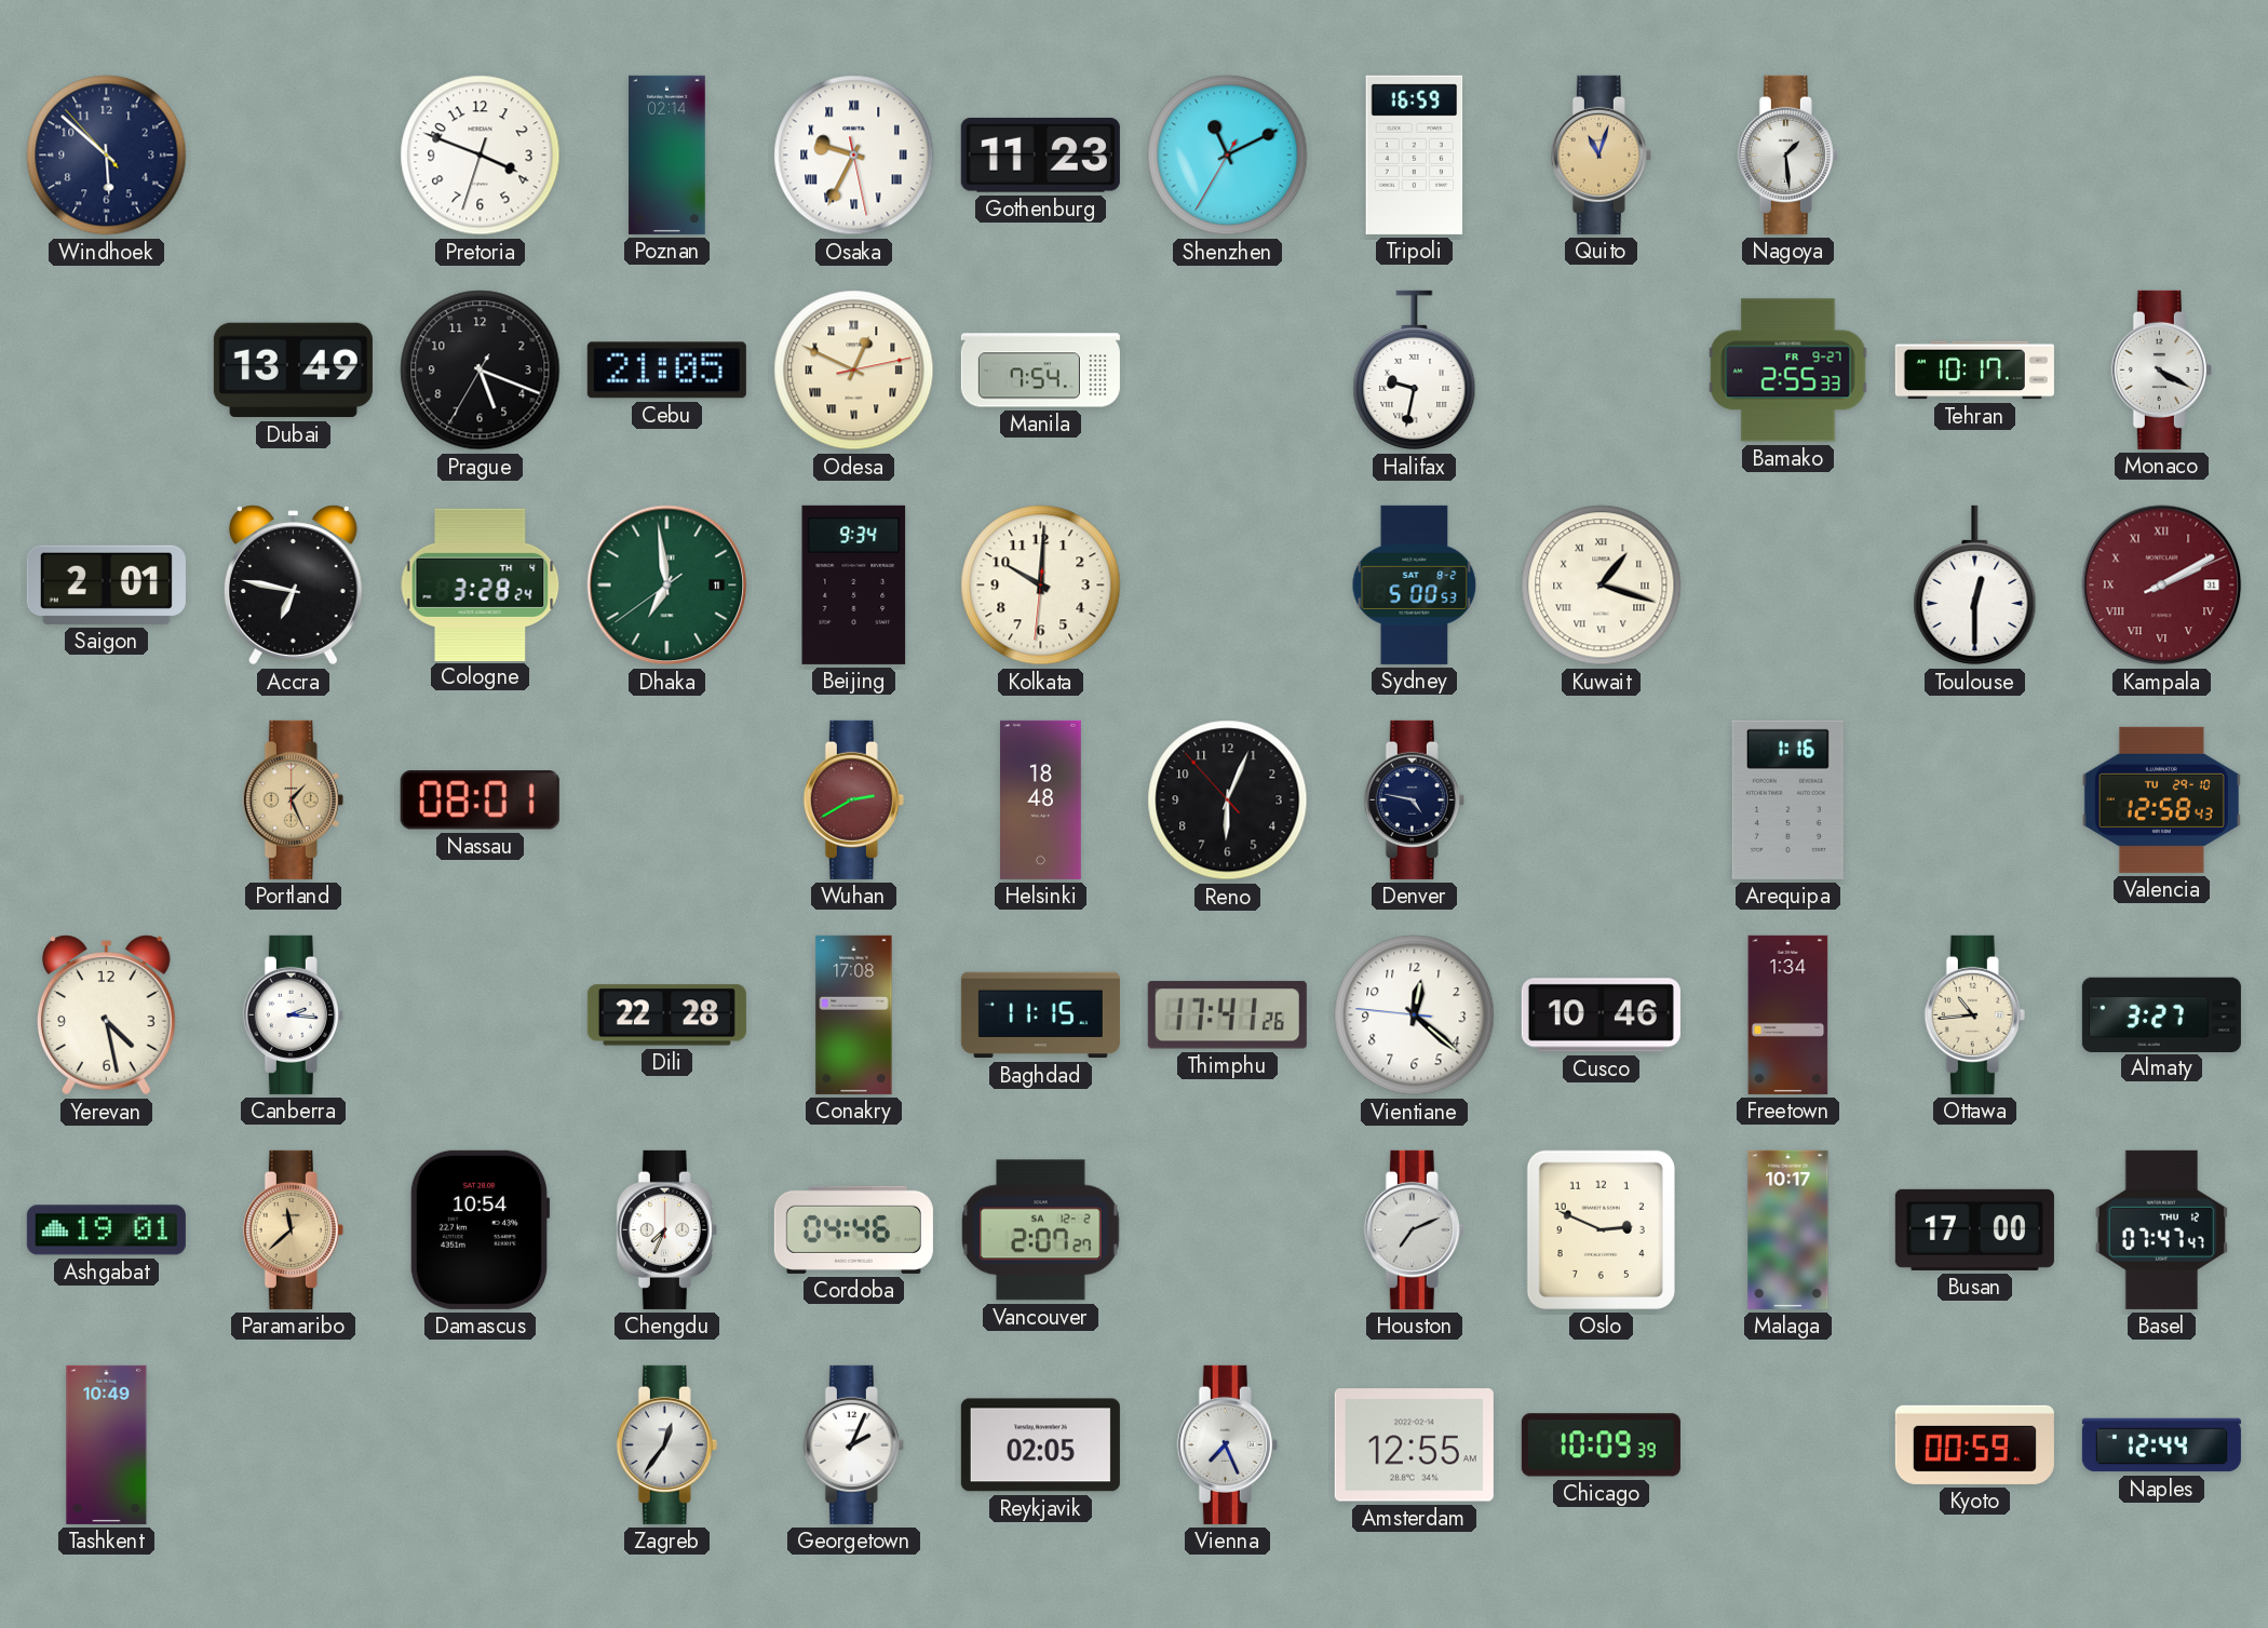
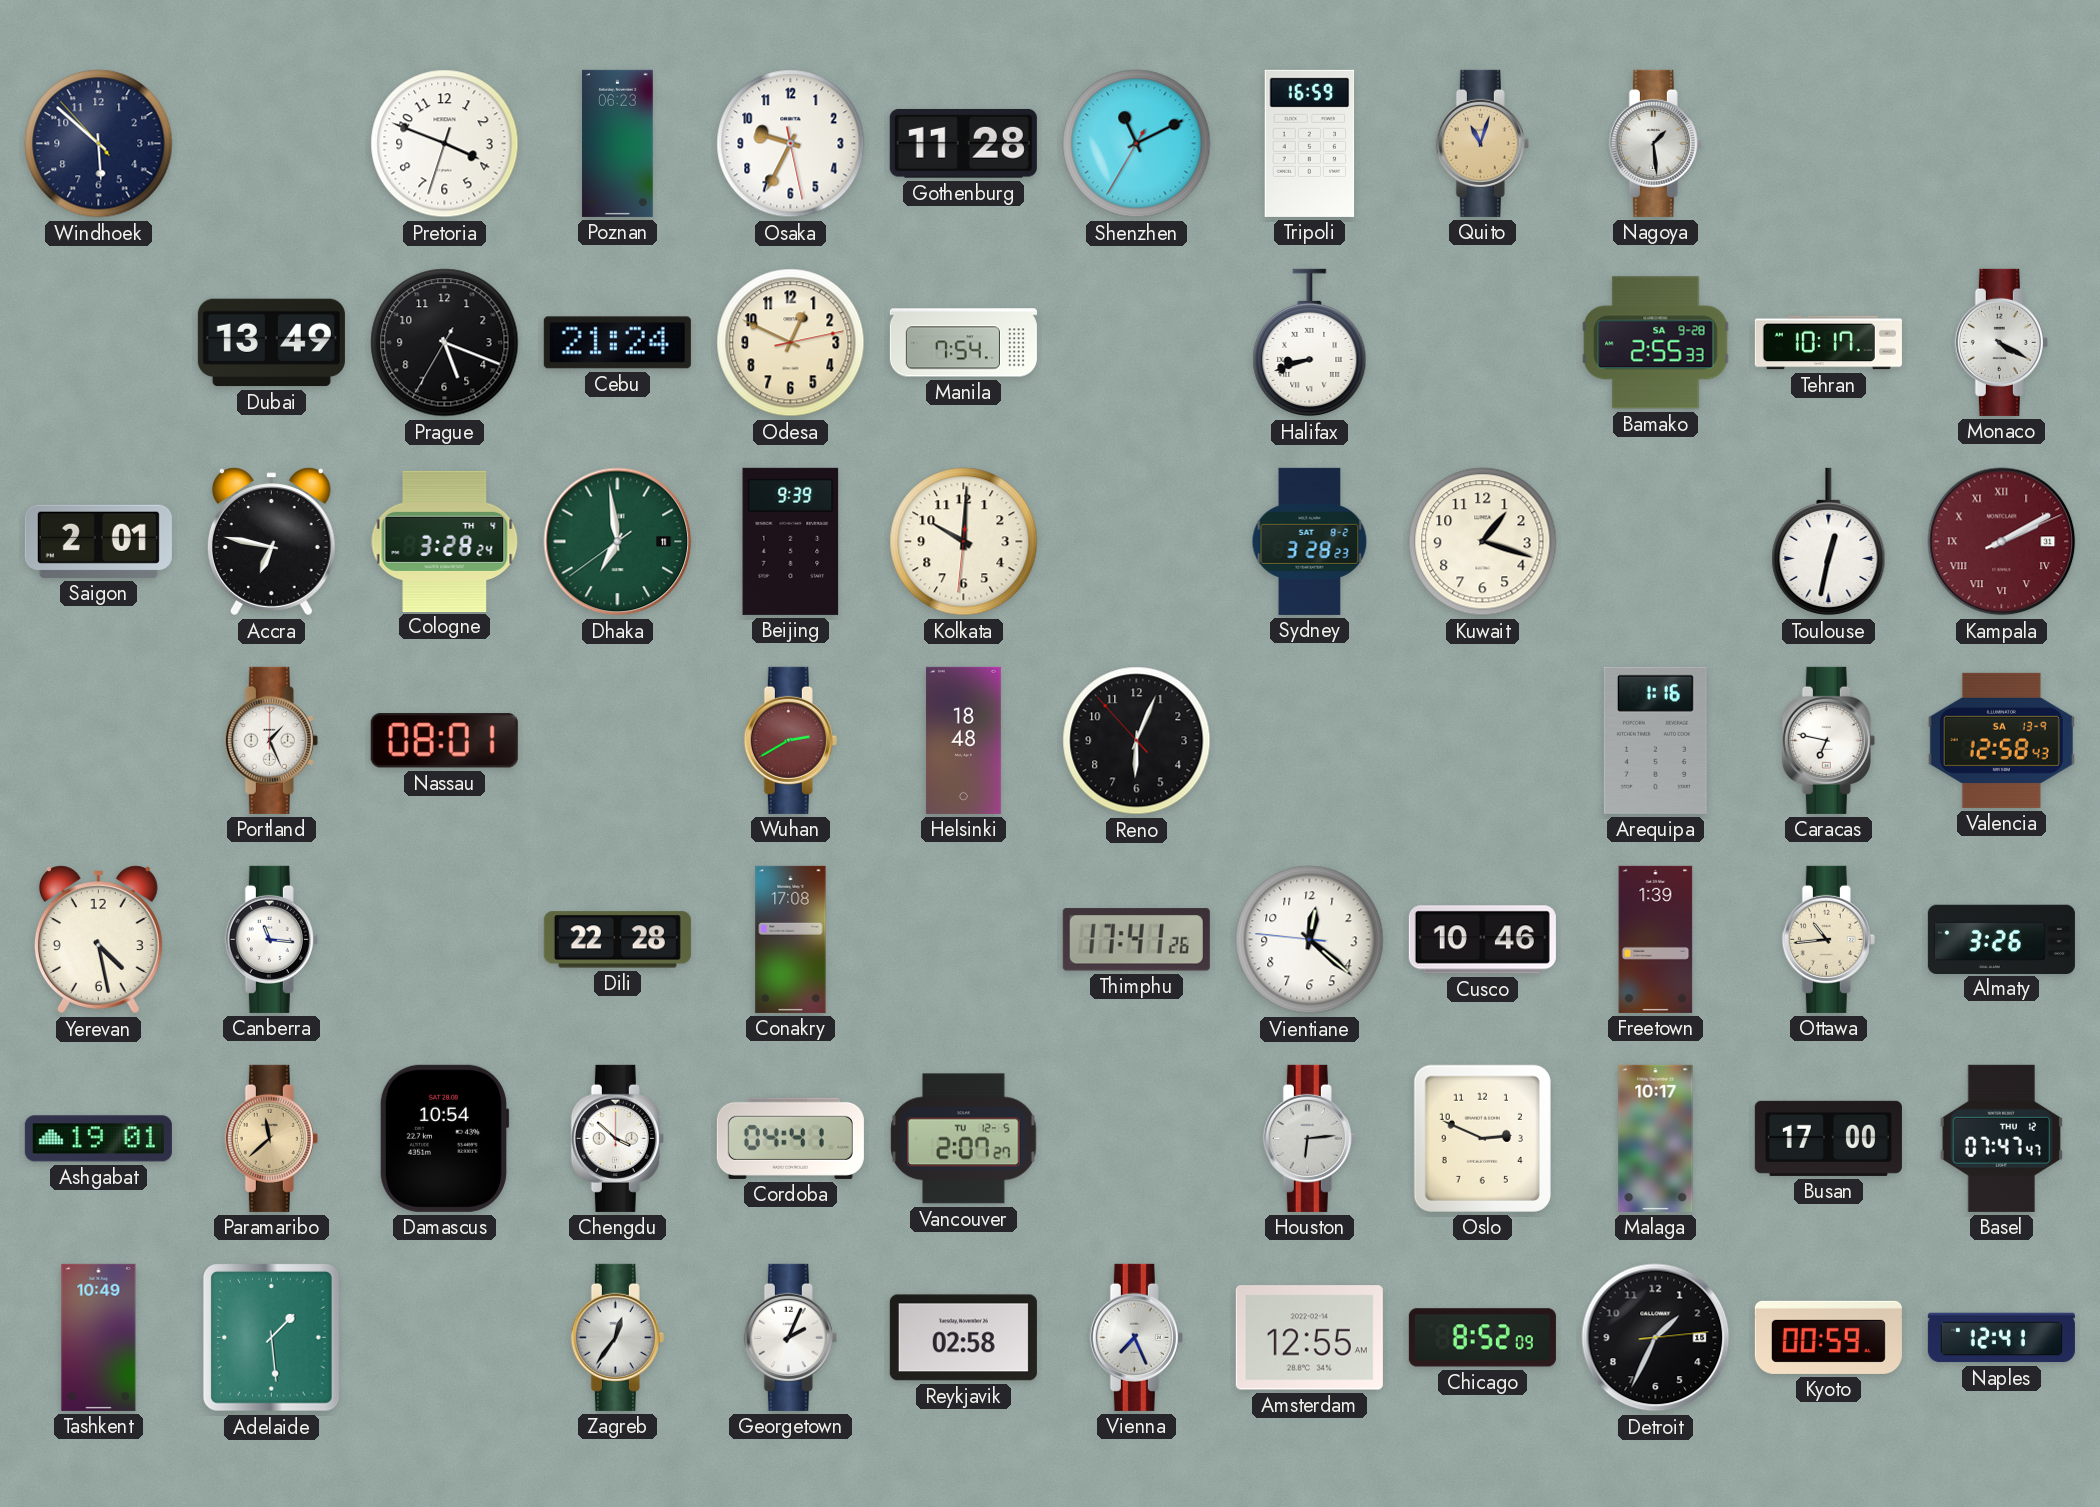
Poznan: 02:14 -> 06:23 (618, 143)
Osaka numerals: Roman -> Arabic (791, 144)
Gothenburg: 11:23 -> 11:28 (963, 143)
Cebu: 21:05 -> 21:24 (617, 343)
Odesa numerals: Roman -> Arabic (791, 343)
Halifax: 9:32 -> 8:42 (1310, 343)
Bamako date: FR 9-27 -> SA 9-28 (1656, 343)
Beijing: 9:34 -> 9:39 (791, 541)
Sydney: 5:00 -> 3:28 (1310, 541)
Kuwait numerals: Roman -> Arabic (1483, 542)
Toulouse: 12:30 -> 12:32 (1829, 542)
Portland dial: champagne -> white (271, 740)
Denver: 4:47 -> none (1414, 799)
Caracas: none -> 6:47 (1828, 740)
Valencia date: TU 29-10 -> SA 13-9 (2001, 740)
Canberra: 2:16 -> 11:16 (271, 939)
Baghdad: 11:15 -> none (1040, 1015)
Freetown: 1:34 -> 1:39 (1656, 939)
Almaty: 3:27 -> 3:26 (2001, 939)
Chengdu: 7:34 -> 3:52 (617, 1138)
Cordoba: 04:46 -> 04:41 (790, 1138)
Vancouver date: SA 12-2 -> TU 12-5 (964, 1139)
Houston: 7:11 -> 6:14 (1309, 1138)
Adelaide: none -> 1:29 (271, 1338)
Reykjavik: 02:05 -> 02:58 (963, 1338)
Chicago: 10:09 -> 8:52 (1482, 1338)
Detroit: none -> 1:34 (1656, 1338)
Naples: 12:44 -> 12:41 (2001, 1338)
